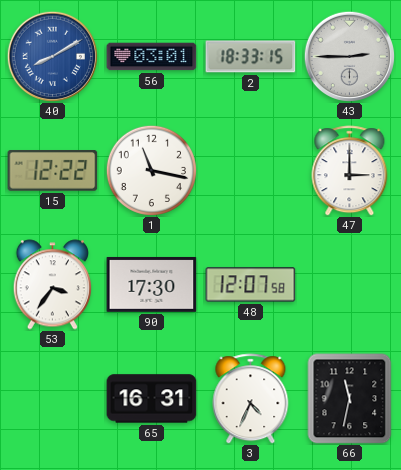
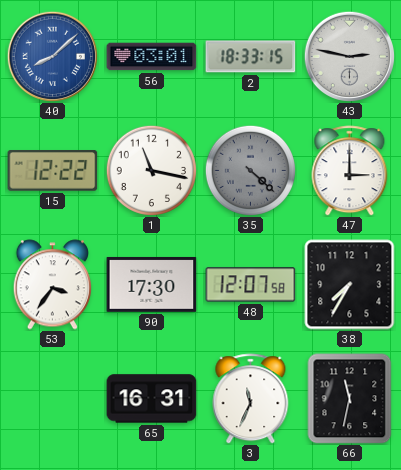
40: 8:10 -> 8:08 (52, 56)
43: 2:45 -> 2:47 (349, 56)
35: none -> 4:22 (250, 170)
38: none -> 7:35 (350, 285)
3: 4:34 -> 11:34 (251, 399)
